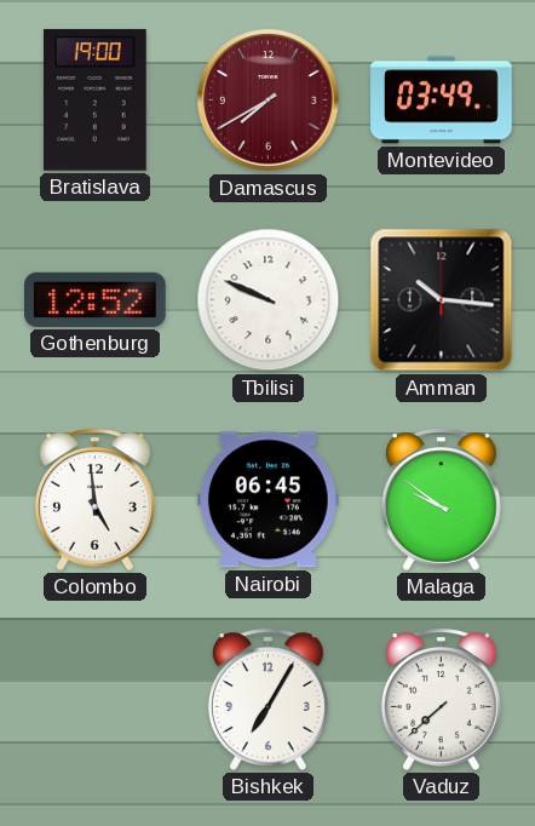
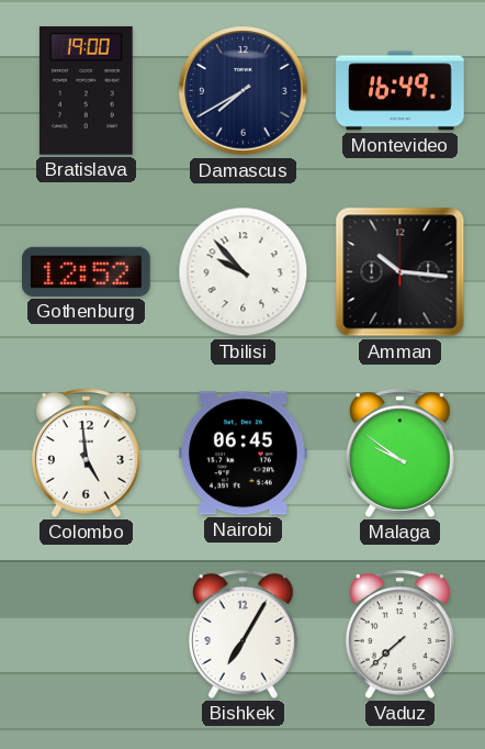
Damascus dial: burgundy -> navy (244, 91)
Montevideo: 03:49 -> 16:49 (401, 91)
Tbilisi: 9:49 -> 9:53 (244, 272)
